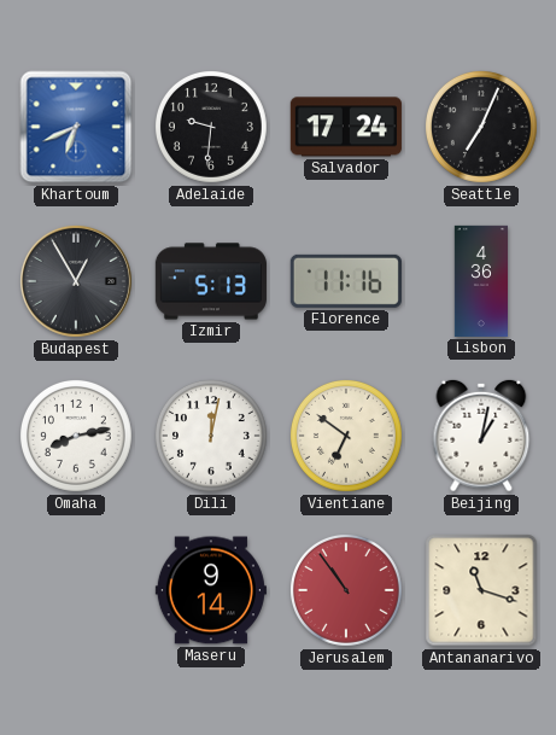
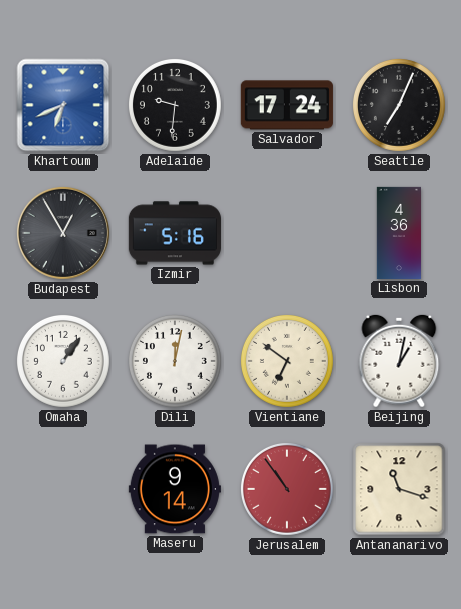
Izmir: 5:13 -> 5:16 (175, 233)
Florence: 11:16 -> none (346, 281)
Omaha: 8:13 -> 1:06 (63, 361)
